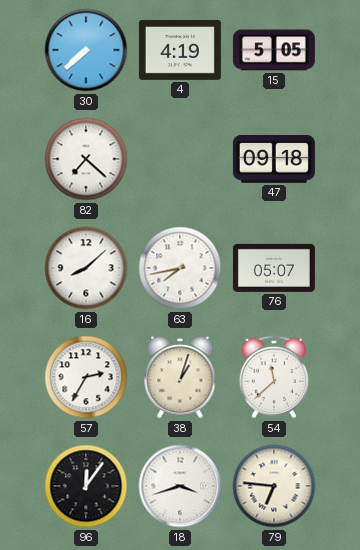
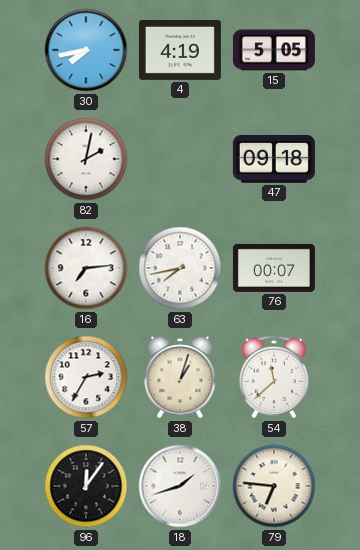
30: 7:38 -> 7:43 (86, 50)
82: 7:22 -> 2:02 (86, 159)
16: 8:08 -> 7:14 (86, 268)
76: 05:07 -> 00:07 (274, 268)
18: 3:42 -> 1:42 (180, 486)
